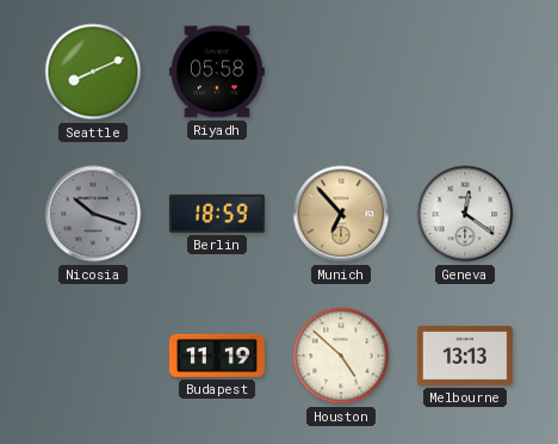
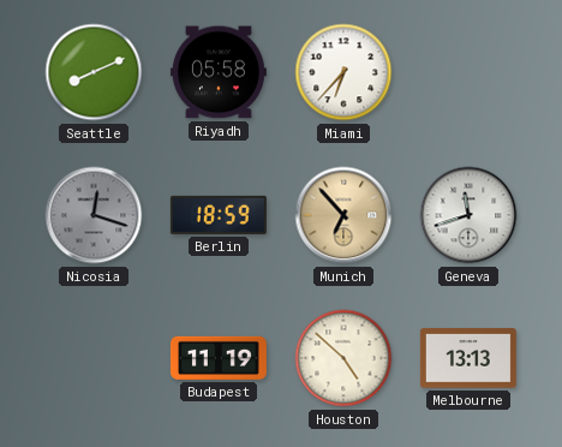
Miami: none -> 6:37 (343, 72)
Nicosia: 10:18 -> 12:18 (94, 215)
Geneva: 12:21 -> 11:42 (468, 215)
